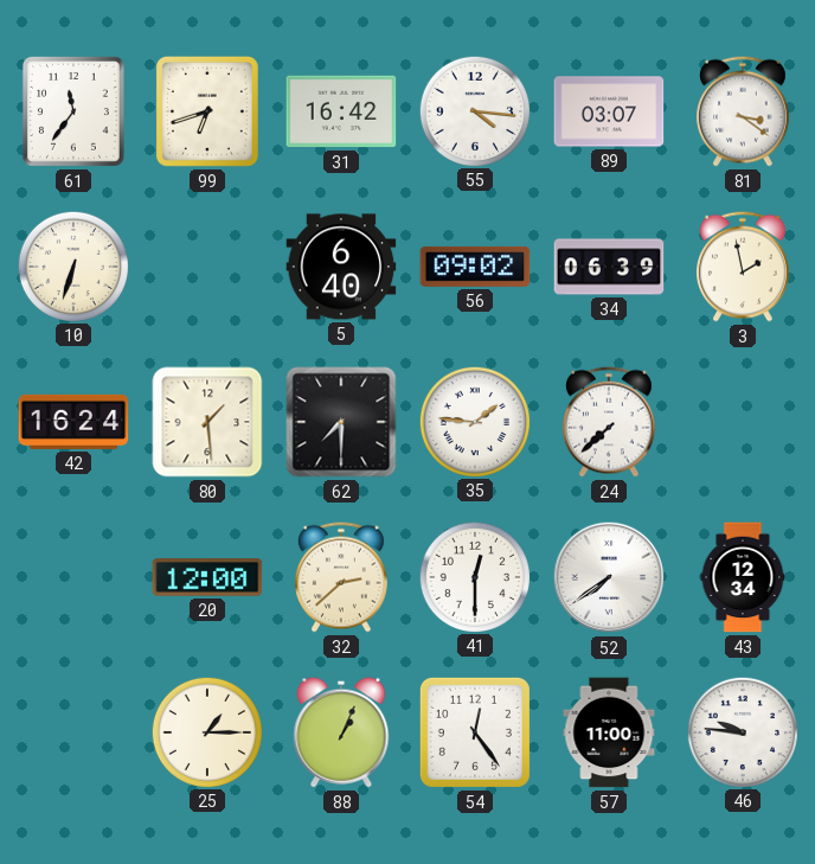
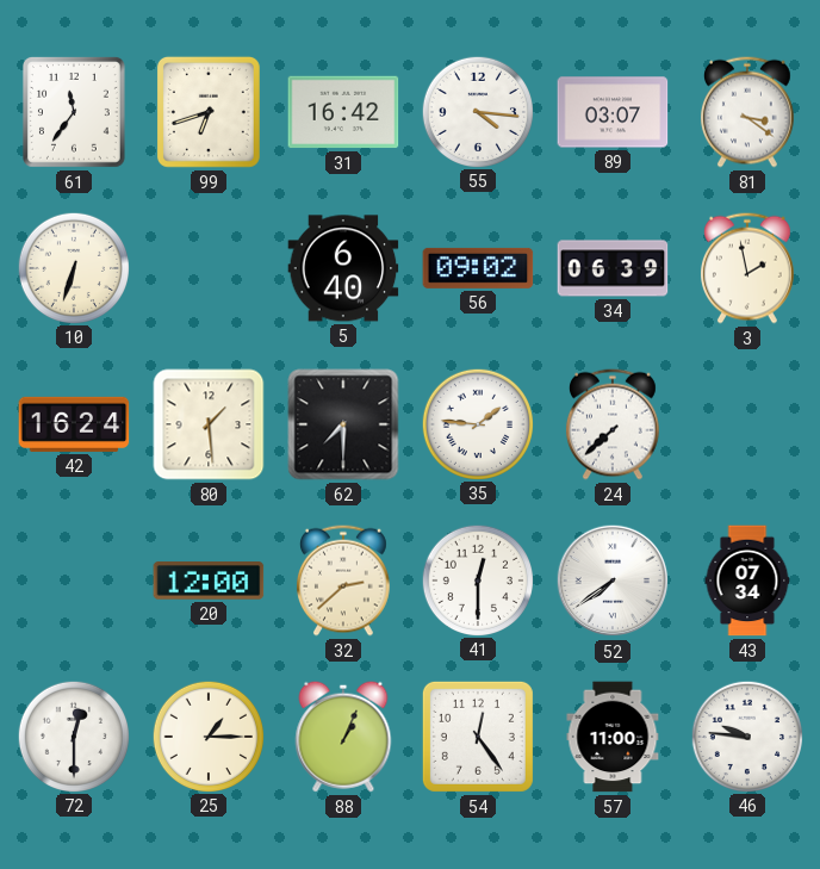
43: 12:34 -> 07:34 (747, 581)
72: none -> 12:30 (73, 735)
